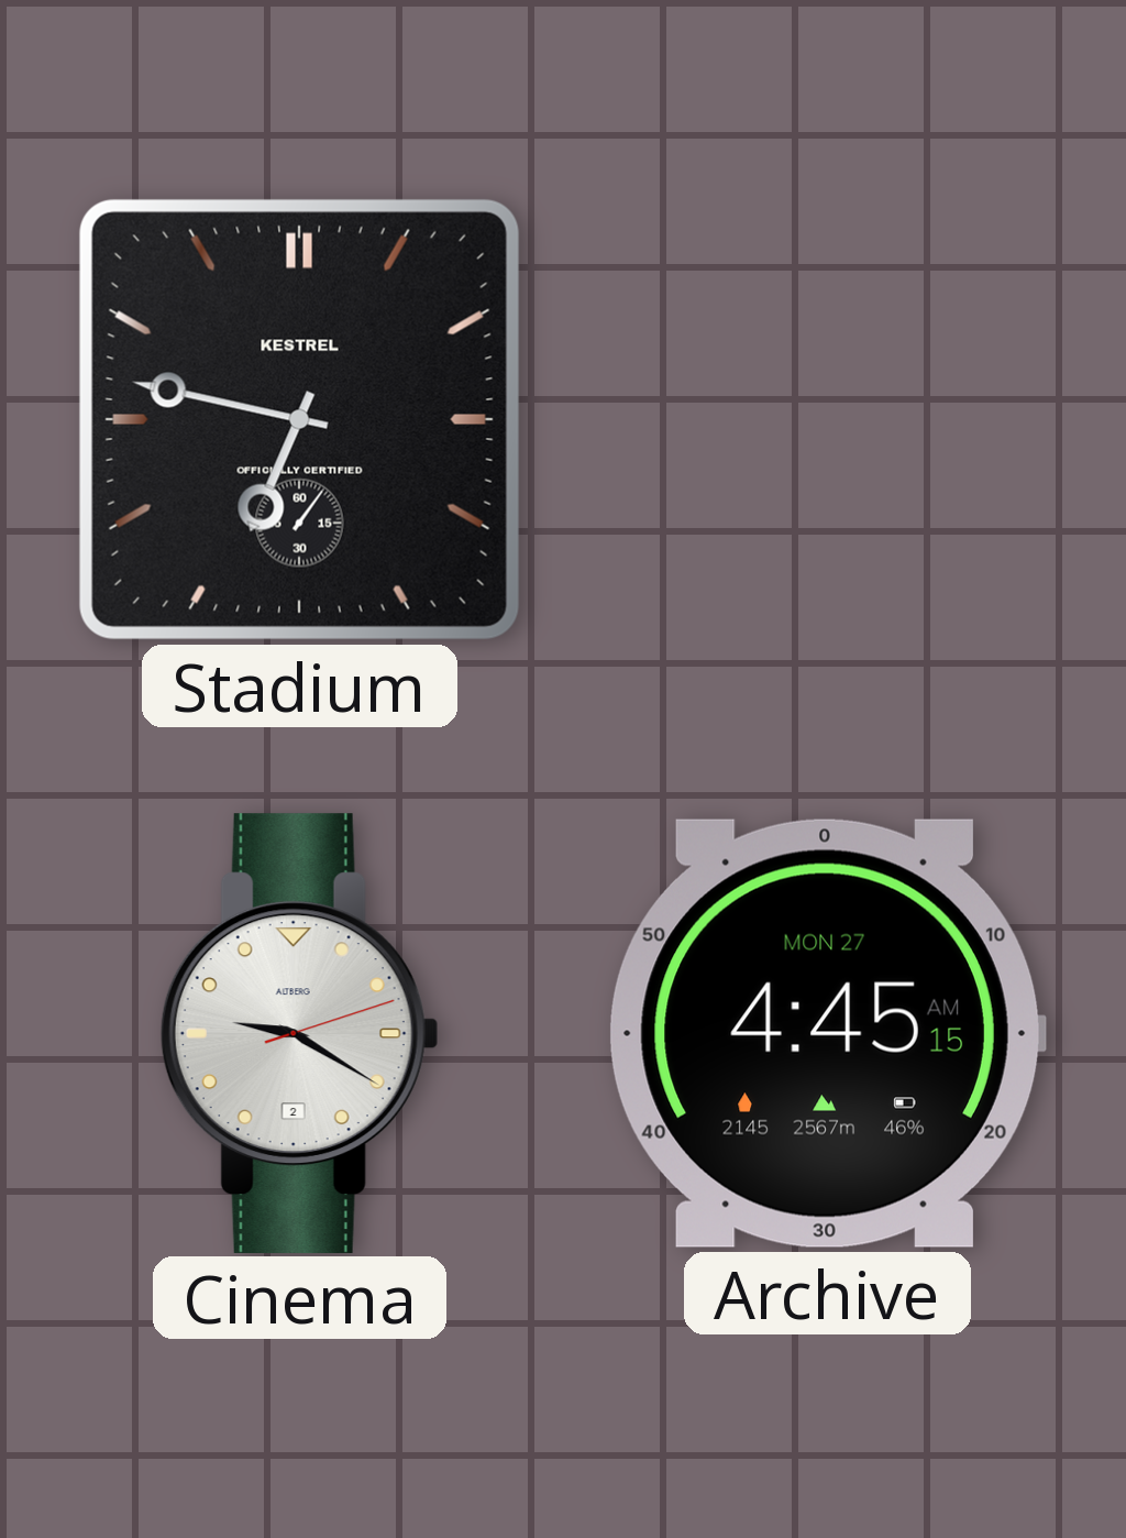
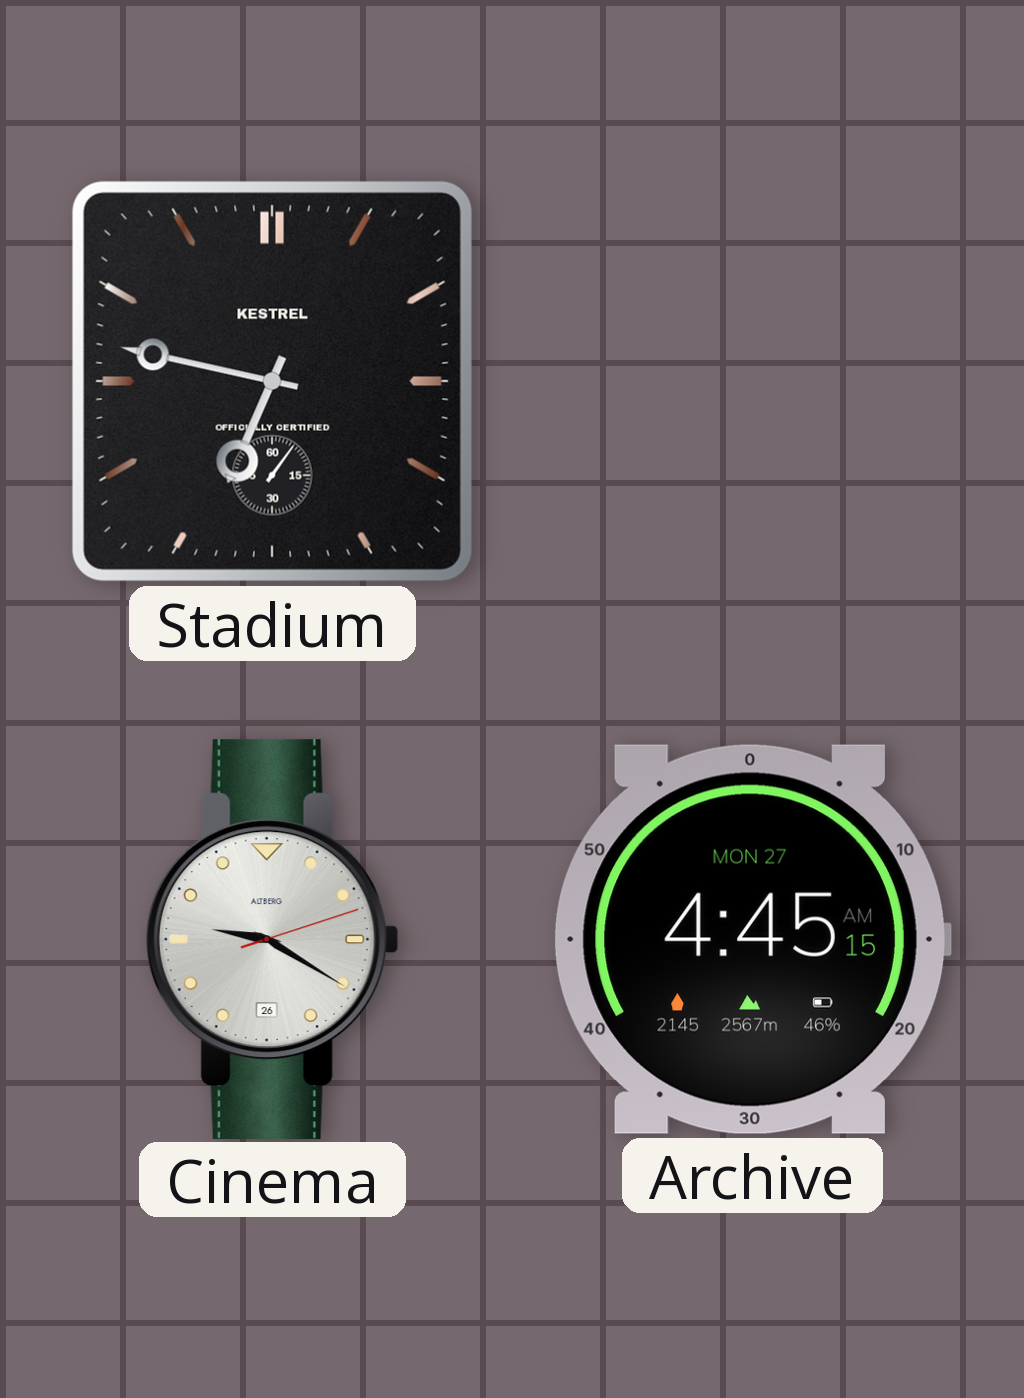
Cinema date: 2 -> 26 (272, 939)
